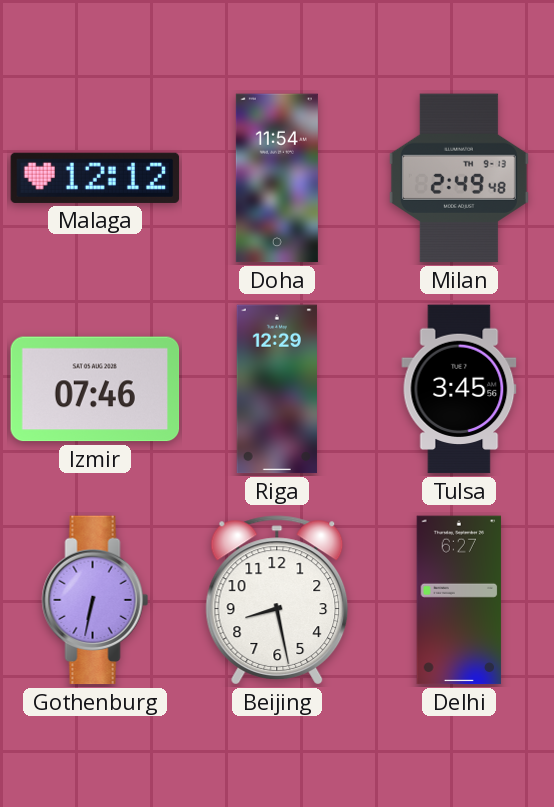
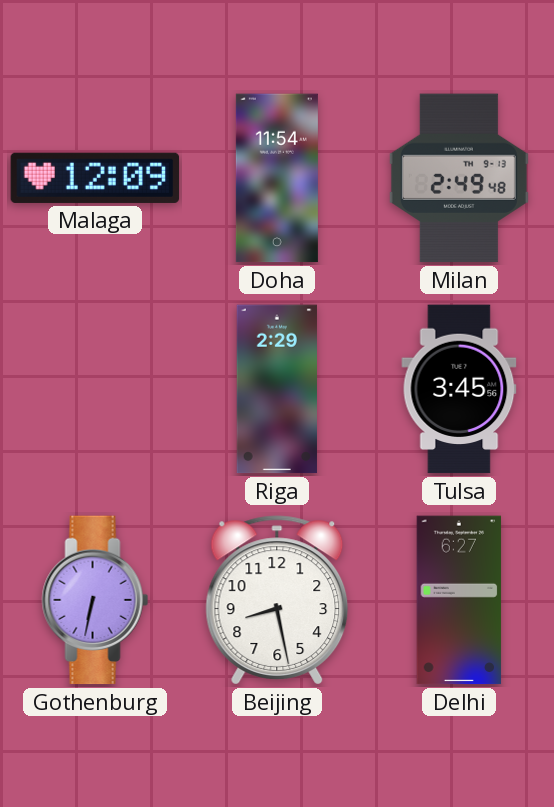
Malaga: 12:12 -> 12:09 (95, 178)
Izmir: 07:46 -> none (95, 389)
Riga: 12:29 -> 2:29 (277, 389)
